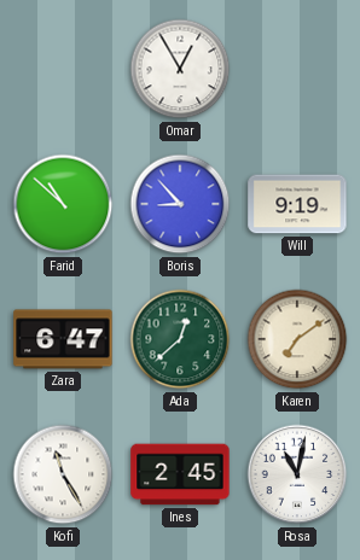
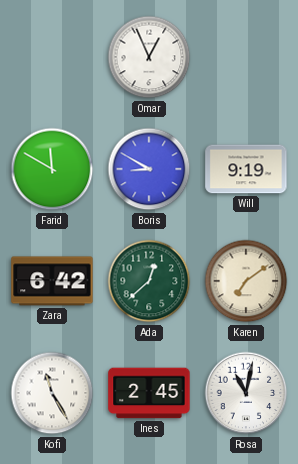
Omar: 12:55 -> 12:56 (149, 57)
Farid: 10:52 -> 11:50 (52, 169)
Boris: 8:53 -> 8:50 (149, 169)
Zara: 6:47 -> 6:42 (52, 281)
